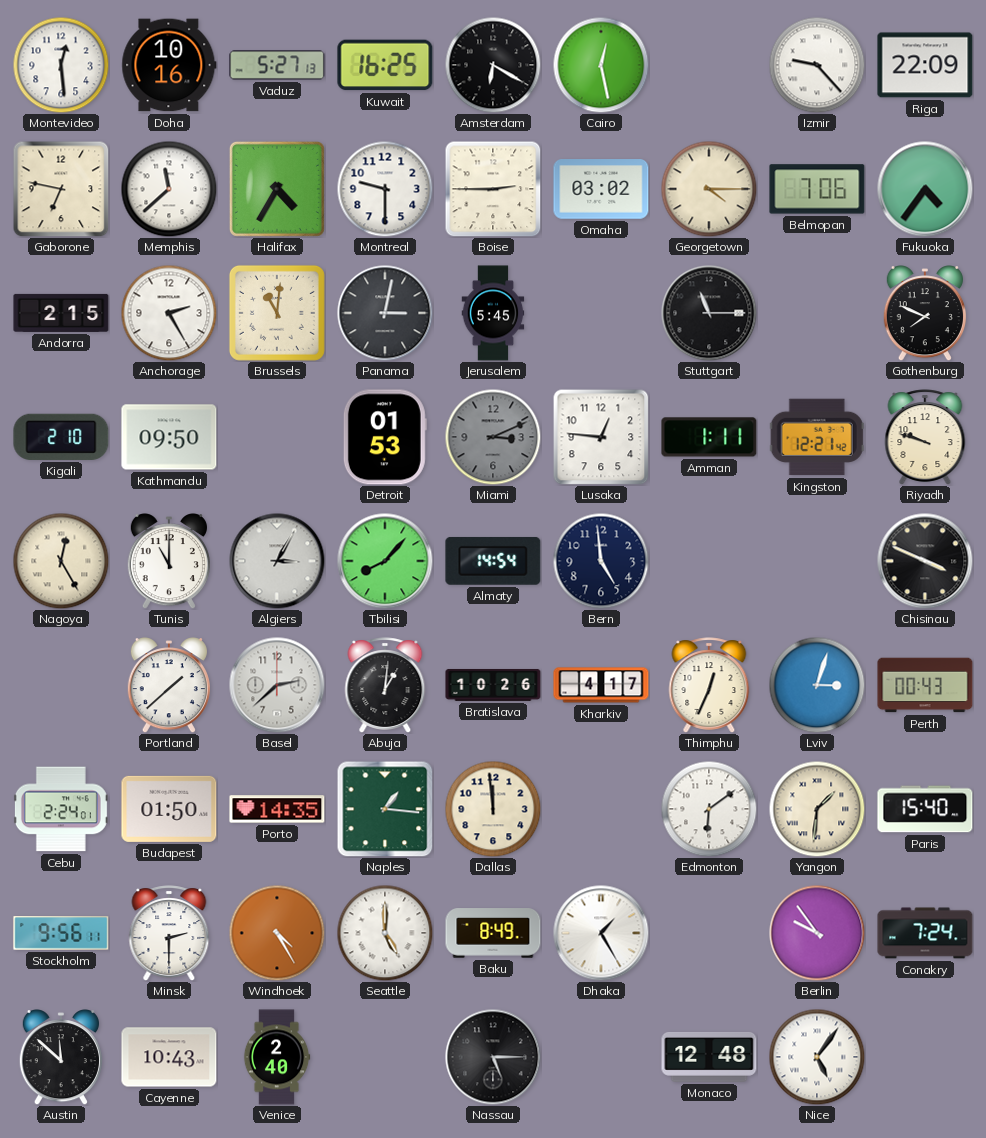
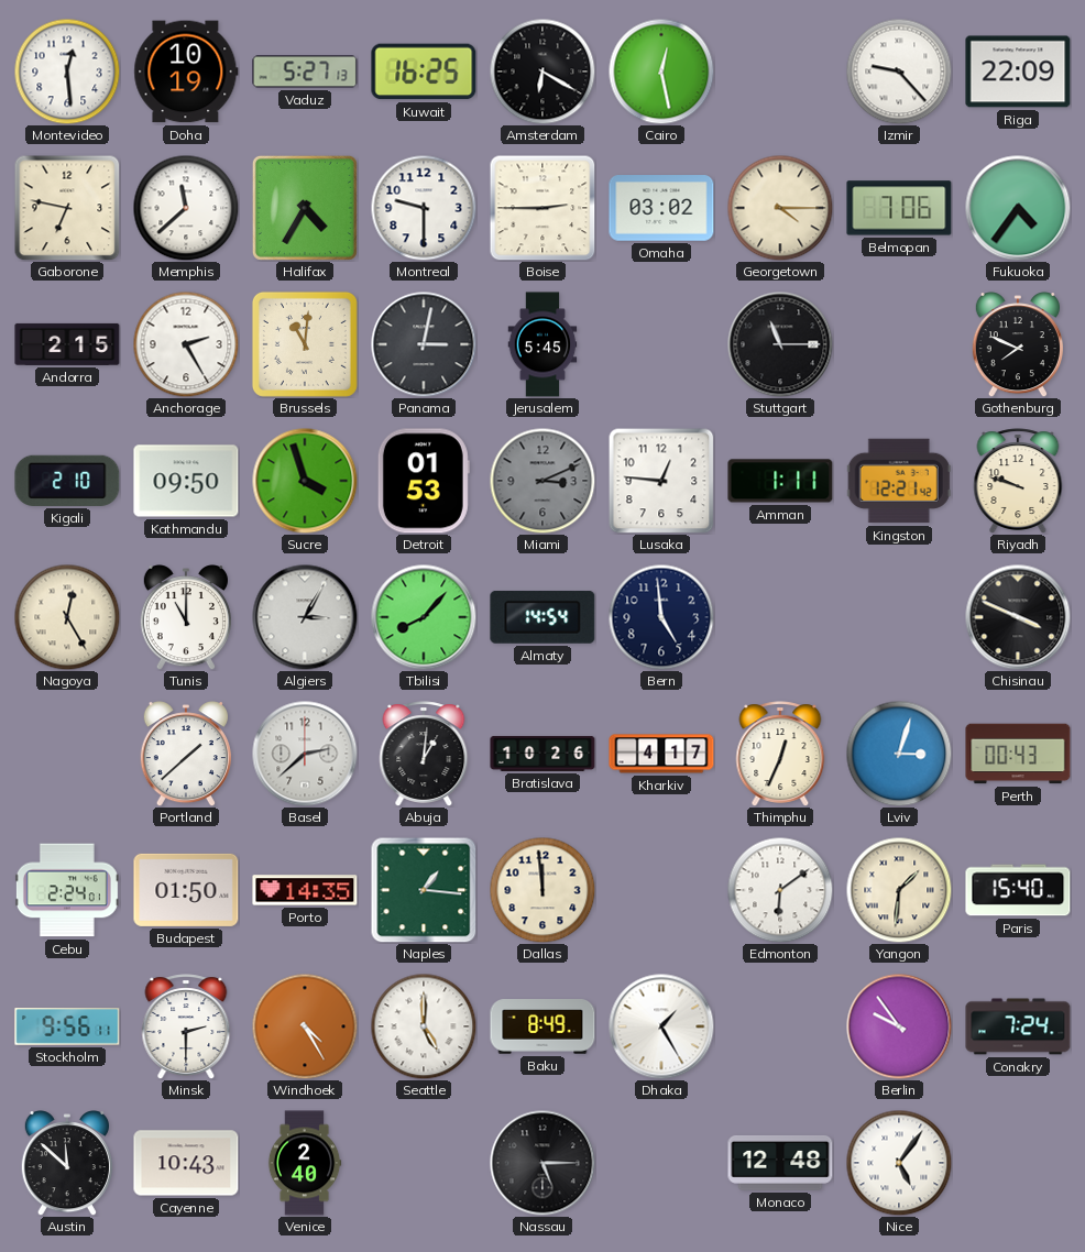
Doha: 10:16 -> 10:19 (186, 72)
Sucre: none -> 3:57 (305, 481)
